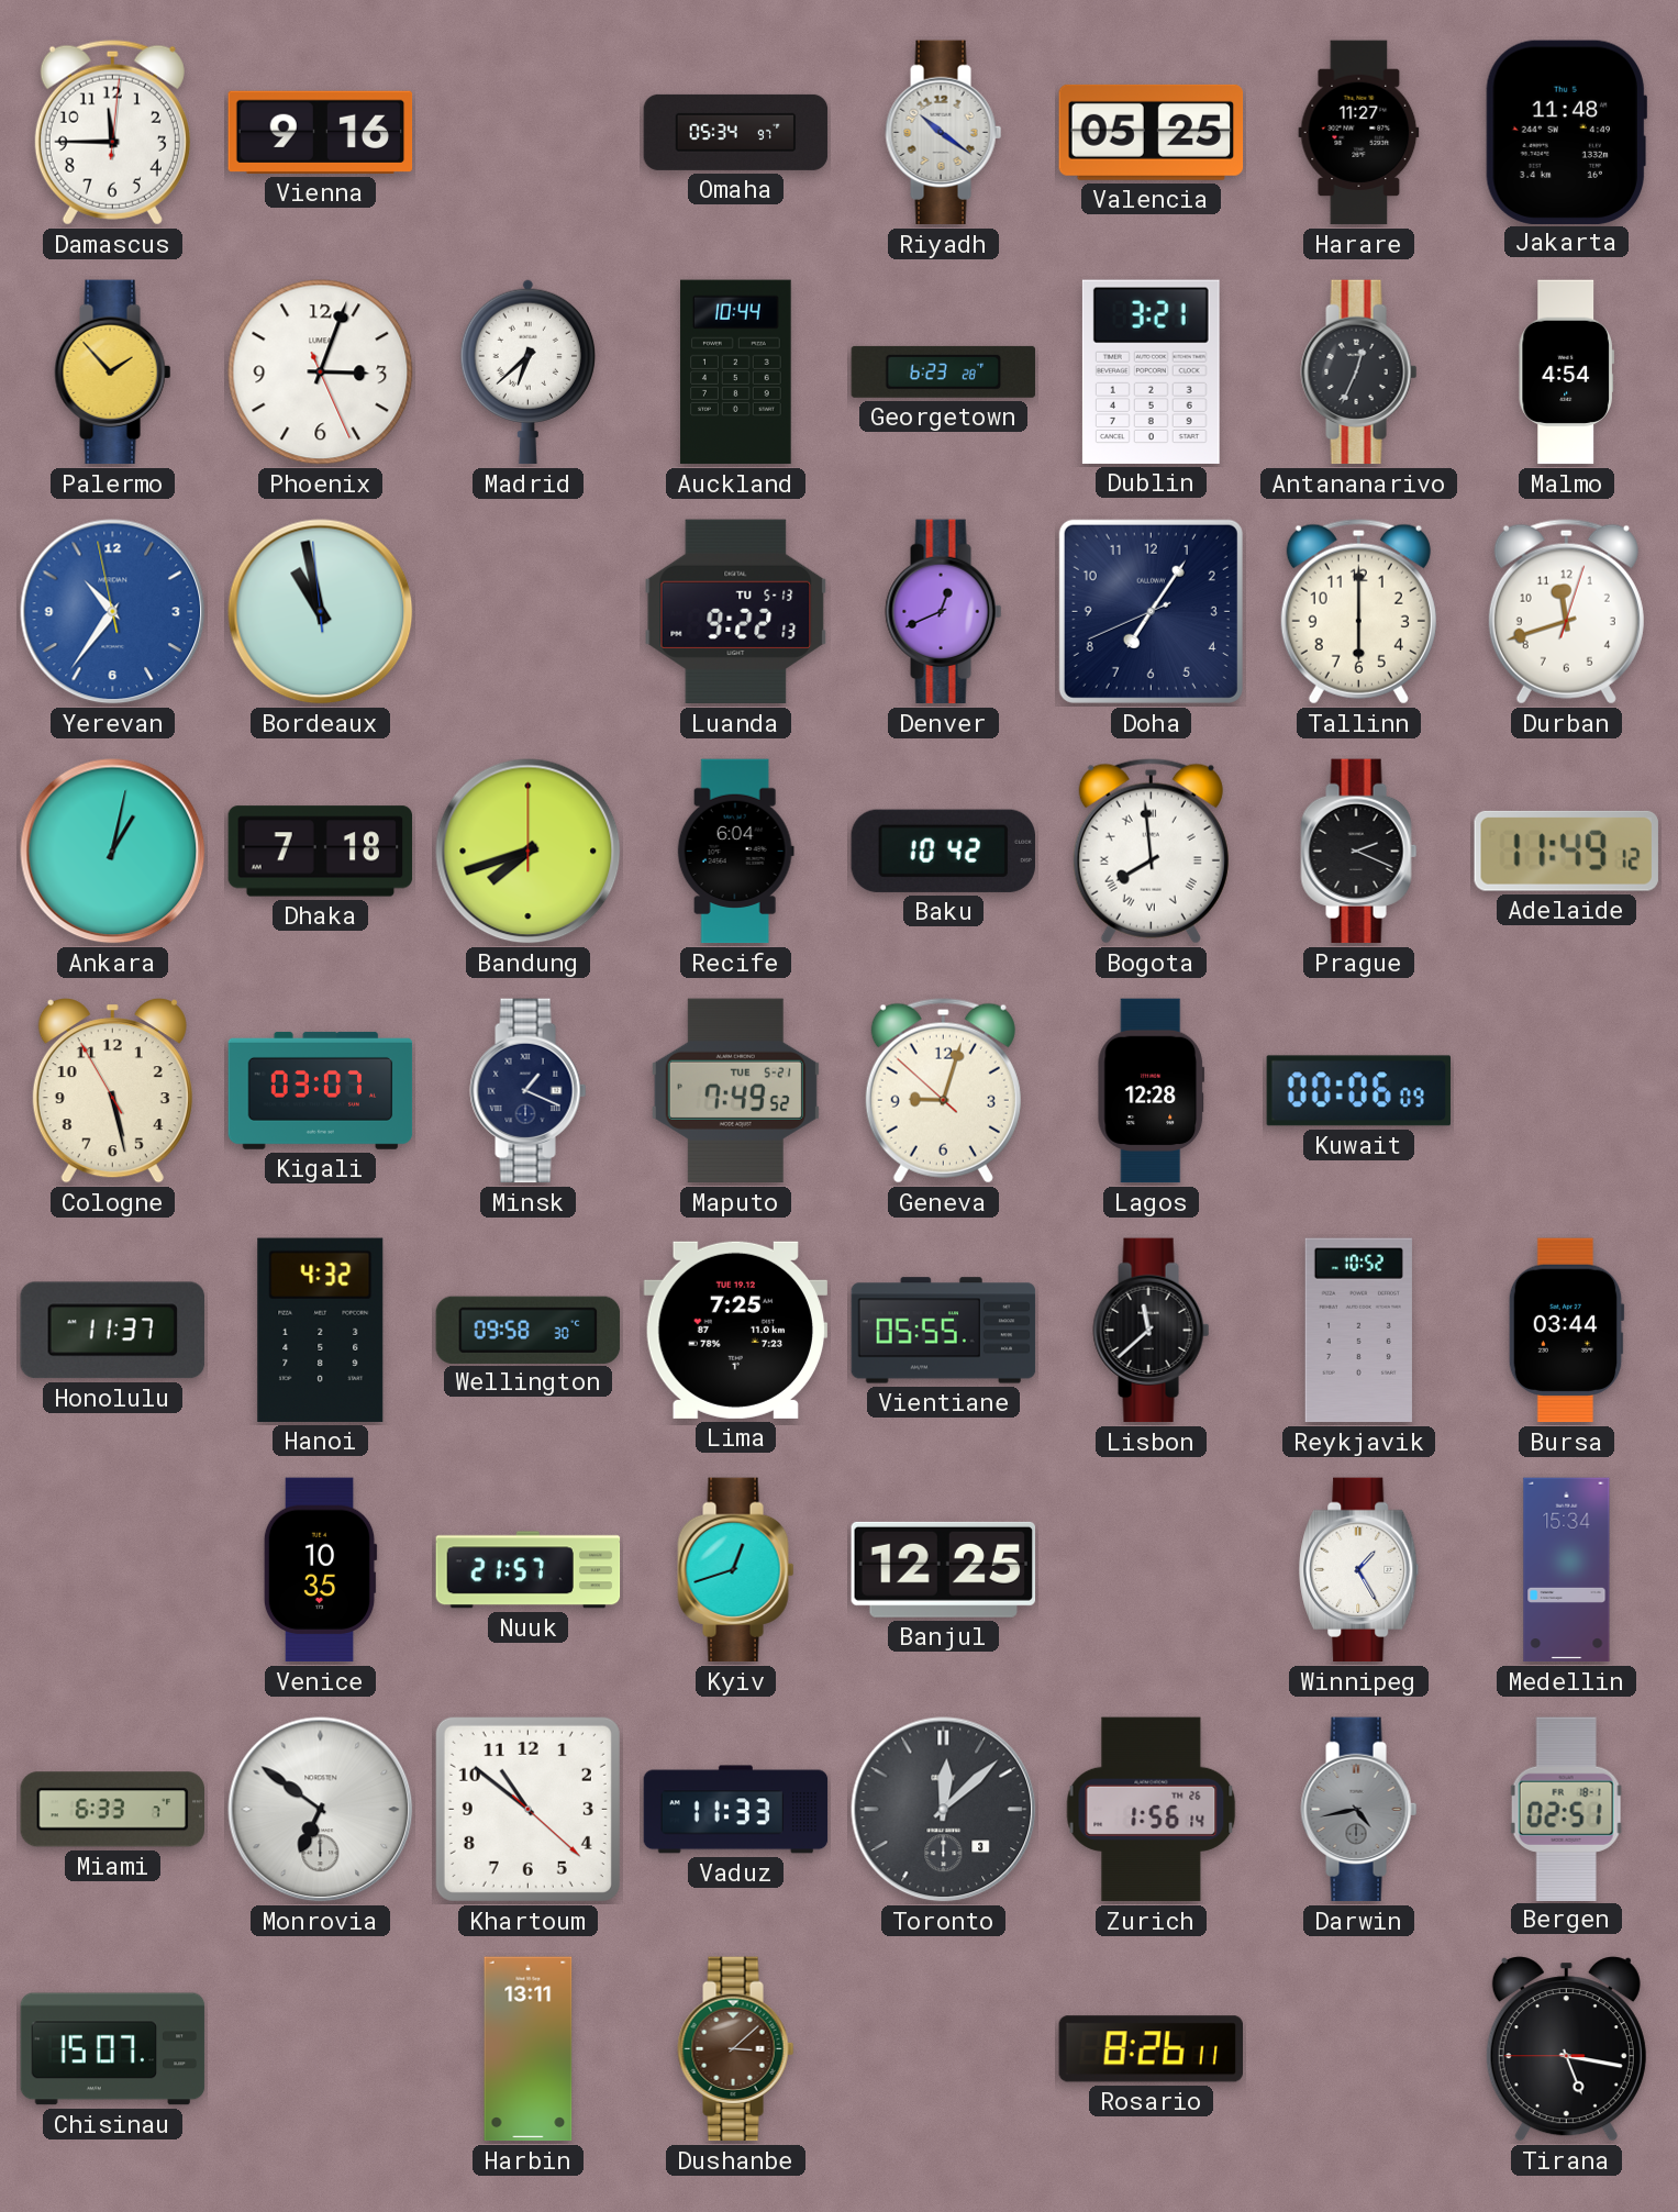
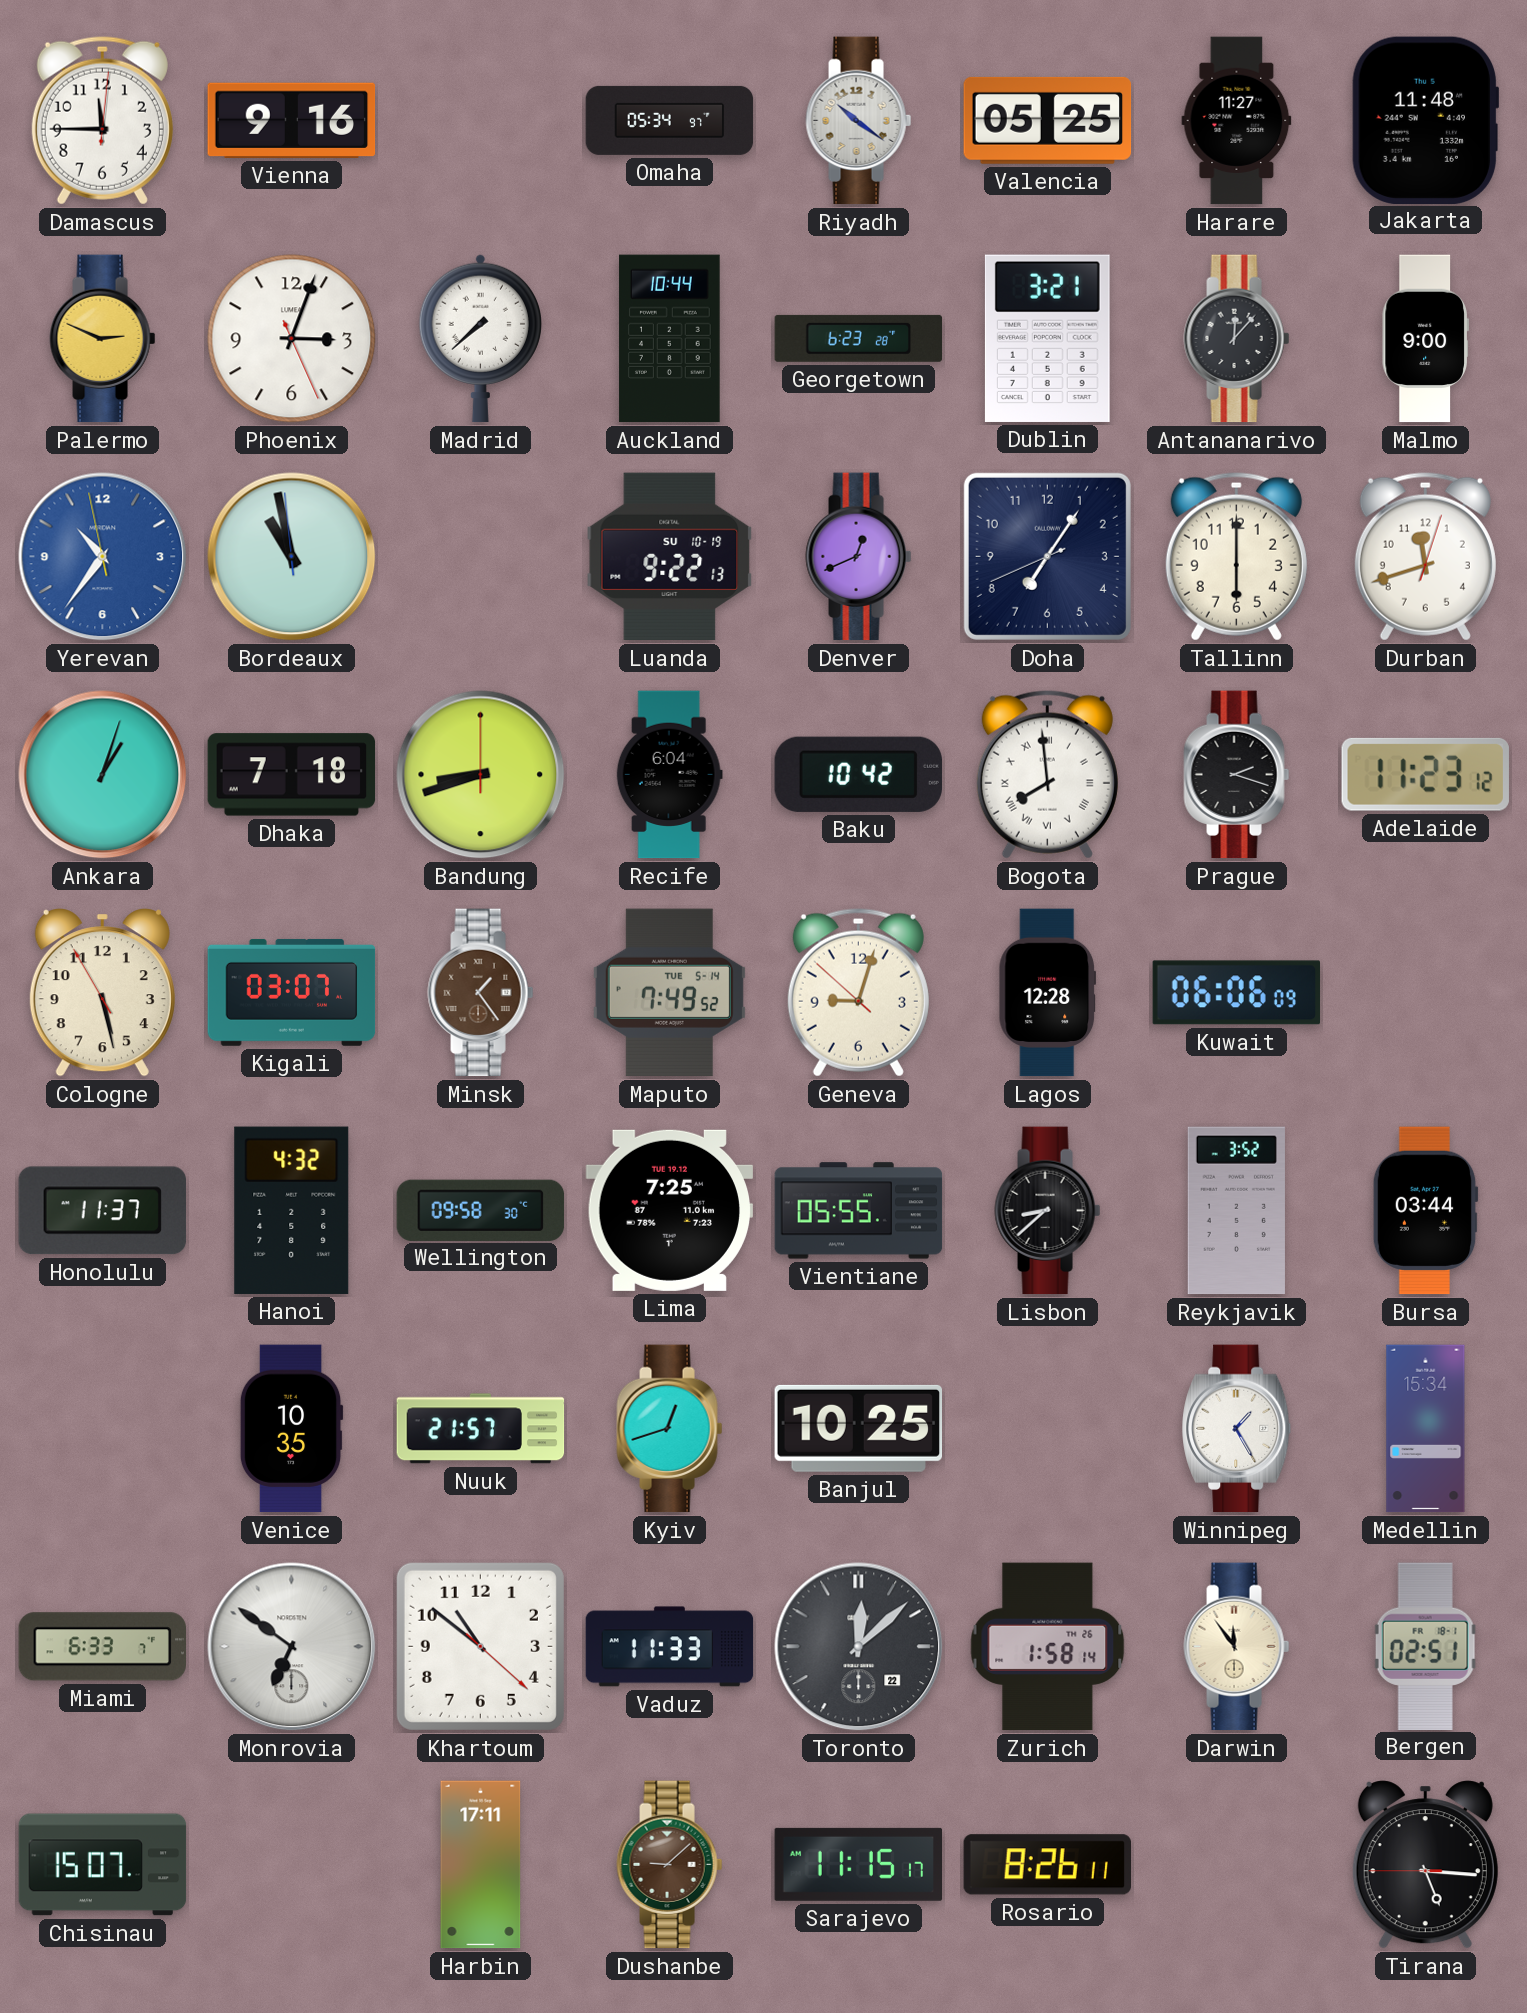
Palermo: 1:53 -> 2:49 (103, 339)
Madrid: 6:38 -> 7:38 (480, 338)
Antananarivo: 12:34 -> 12:07 (1237, 339)
Malmo: 4:54 -> 9:00 (1425, 339)
Luanda date: TU 5-13 -> SU 10-19 (670, 557)
Ankara: 1:02 -> 1:03 (103, 775)
Bandung: 7:42 -> 8:42 (481, 775)
Prague: 2:19 -> 2:18 (1237, 775)
Adelaide: 11:49 -> 11:23 (1425, 774)
Minsk: 1:19 -> 1:24 (481, 993)
Minsk dial: navy -> brown (481, 993)
Maputo date: TUE 5-21 -> TUE 5-14 (669, 993)
Kuwait: 00:06 -> 06:06 (1237, 993)
Lisbon: 11:38 -> 8:38 (1048, 1211)
Reykjavik: 10:52 -> 3:52 (1236, 1211)
Banjul: 12:25 -> 10:25 (858, 1428)
Toronto date: 3 -> 22 (859, 1647)
Zurich: 1:56 -> 1:58 (1048, 1647)
Darwin: 4:43 -> 11:54 (1237, 1647)
Darwin dial: grey -> cream (1237, 1647)
Harbin: 13:11 -> 17:11 (481, 1865)
Dushanbe: 3:08 -> 9:08 (670, 1865)
Sarajevo: none -> 11:15 (858, 1864)
Tirana: 5:16 -> 5:15 (1425, 1865)
